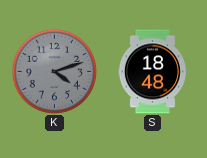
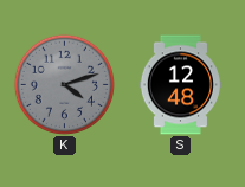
S: 18:48 -> 12:48 (180, 85)
